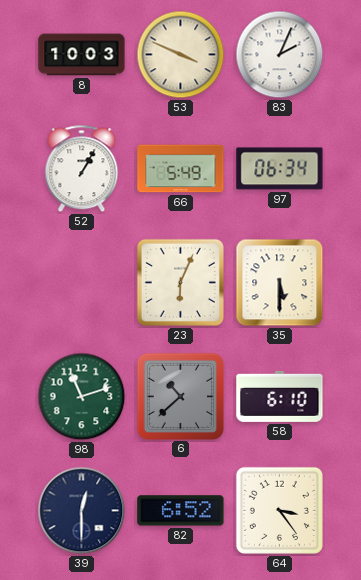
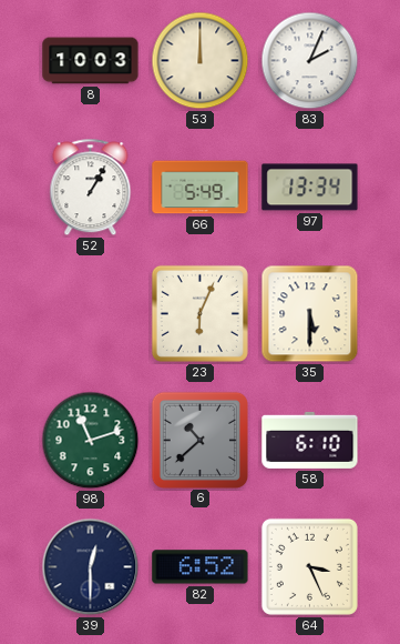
53: 3:49 -> 12:00 (201, 61)
97: 06:34 -> 13:34 (310, 188)
64: 3:24 -> 3:26 (309, 566)
